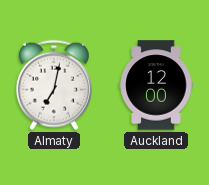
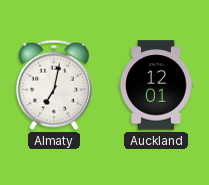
Auckland: 12:00 -> 12:01 (156, 85)
